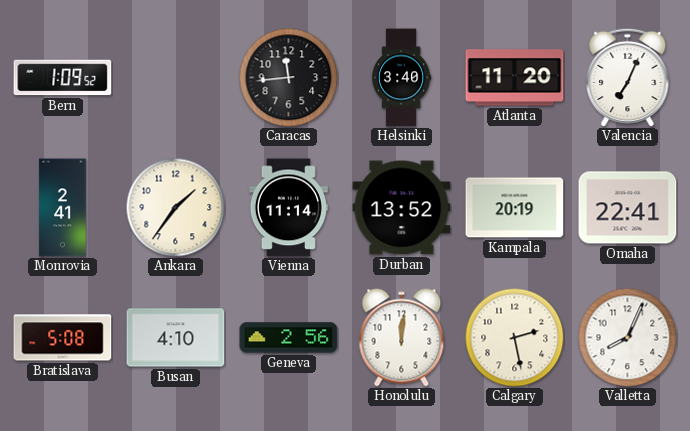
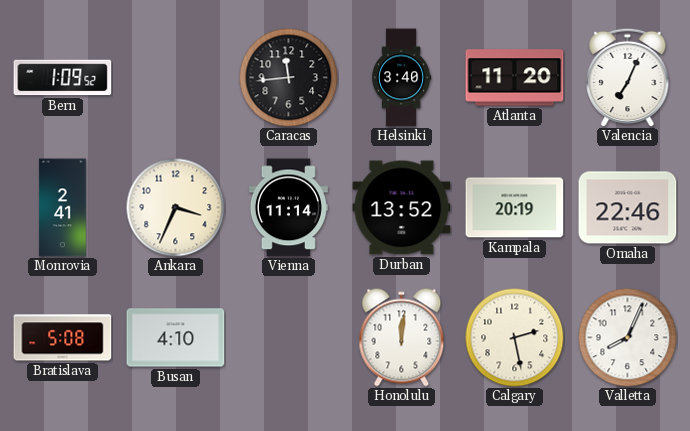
Ankara: 1:36 -> 3:34 (176, 208)
Omaha: 22:41 -> 22:46 (628, 208)
Geneva: 2:56 -> none (289, 338)
